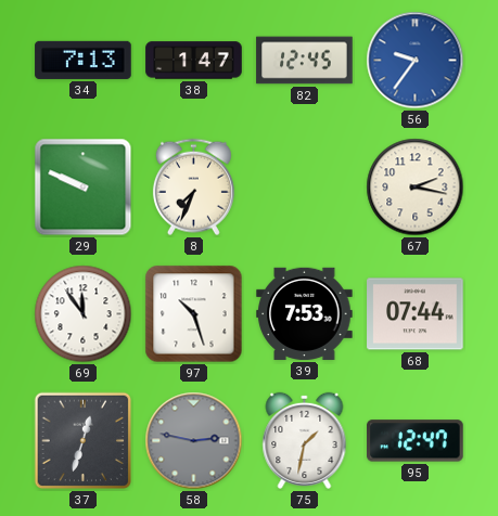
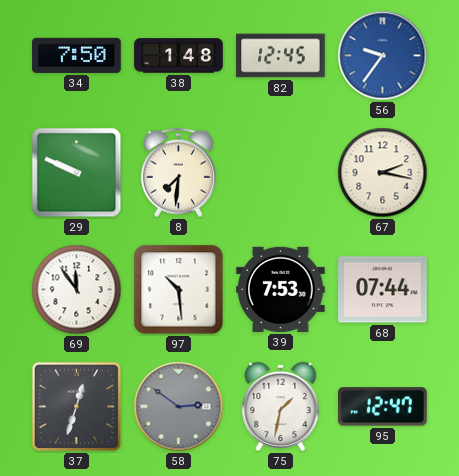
34: 7:13 -> 7:50 (77, 55)
38: 1:47 -> 1:48 (179, 56)
8: 7:34 -> 7:31 (178, 173)
97: 10:27 -> 10:29 (179, 290)
58: 2:47 -> 2:51 (179, 407)
